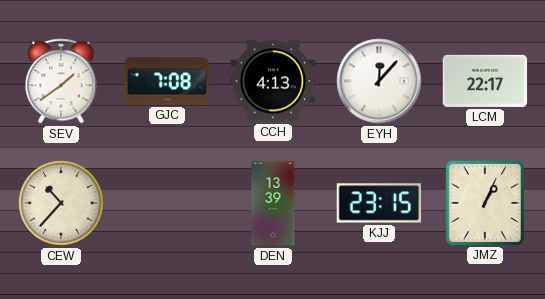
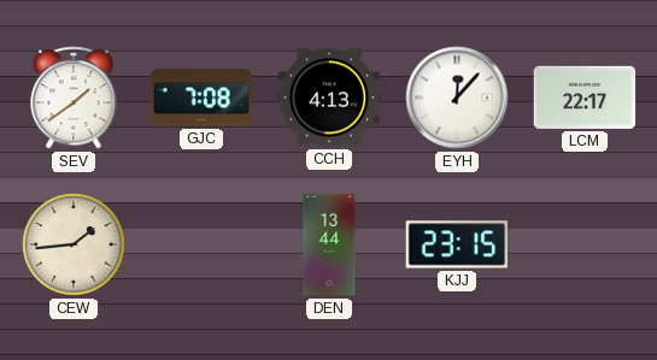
CEW: 10:37 -> 1:44 (74, 244)
DEN: 13:39 -> 13:44 (329, 244)
JMZ: 1:04 -> none (484, 202)
